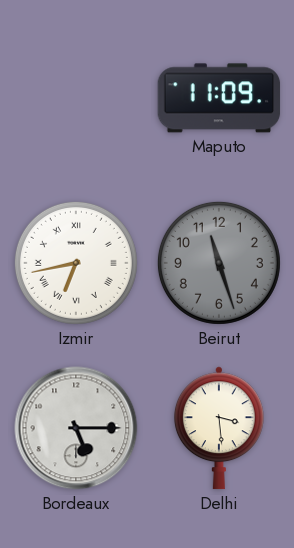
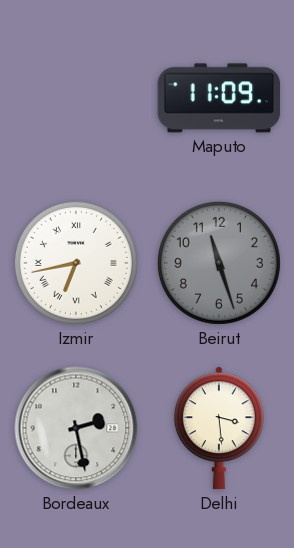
Bordeaux: 5:15 -> 2:28 (76, 428)
